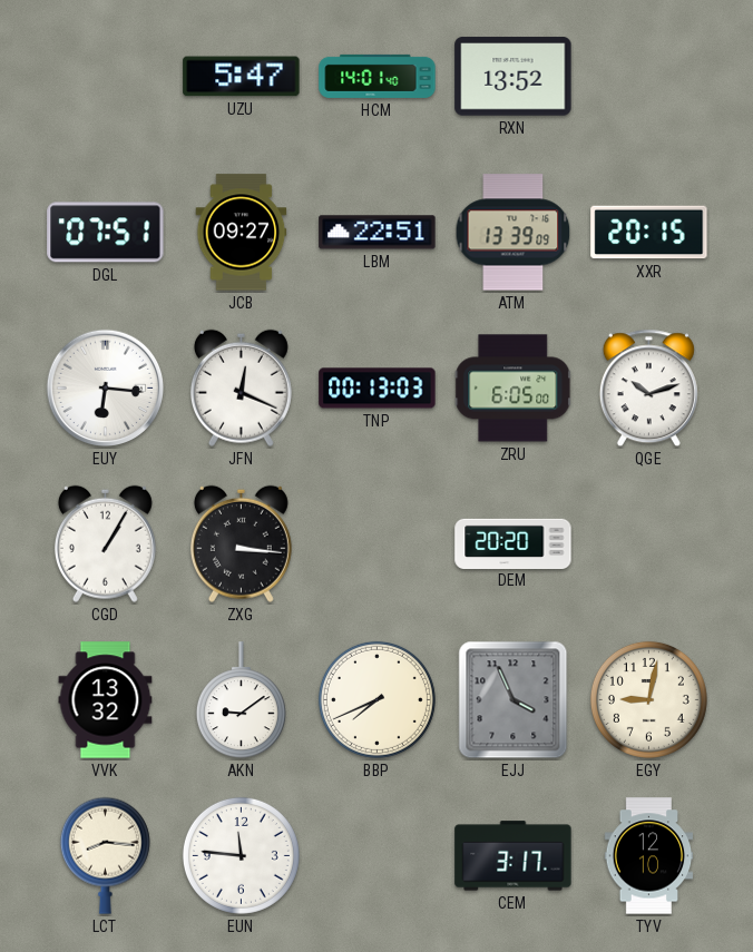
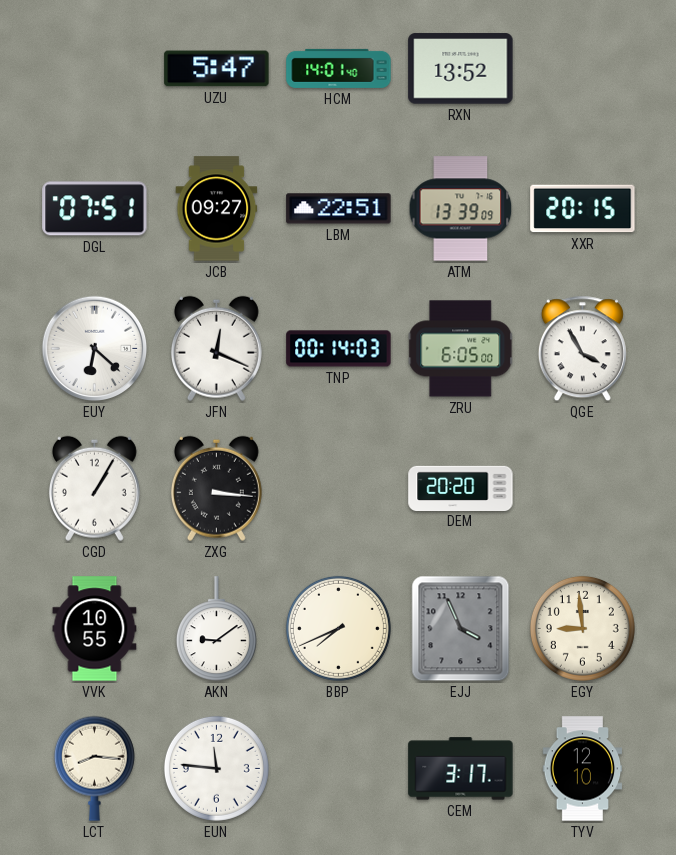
EUY: 6:16 -> 6:22 (95, 349)
TNP: 00:13 -> 00:14 (339, 349)
QGE: 10:12 -> 3:55 (582, 349)
VVK: 13:32 -> 10:55 (95, 629)
EGY: 9:02 -> 8:59 (582, 628)
